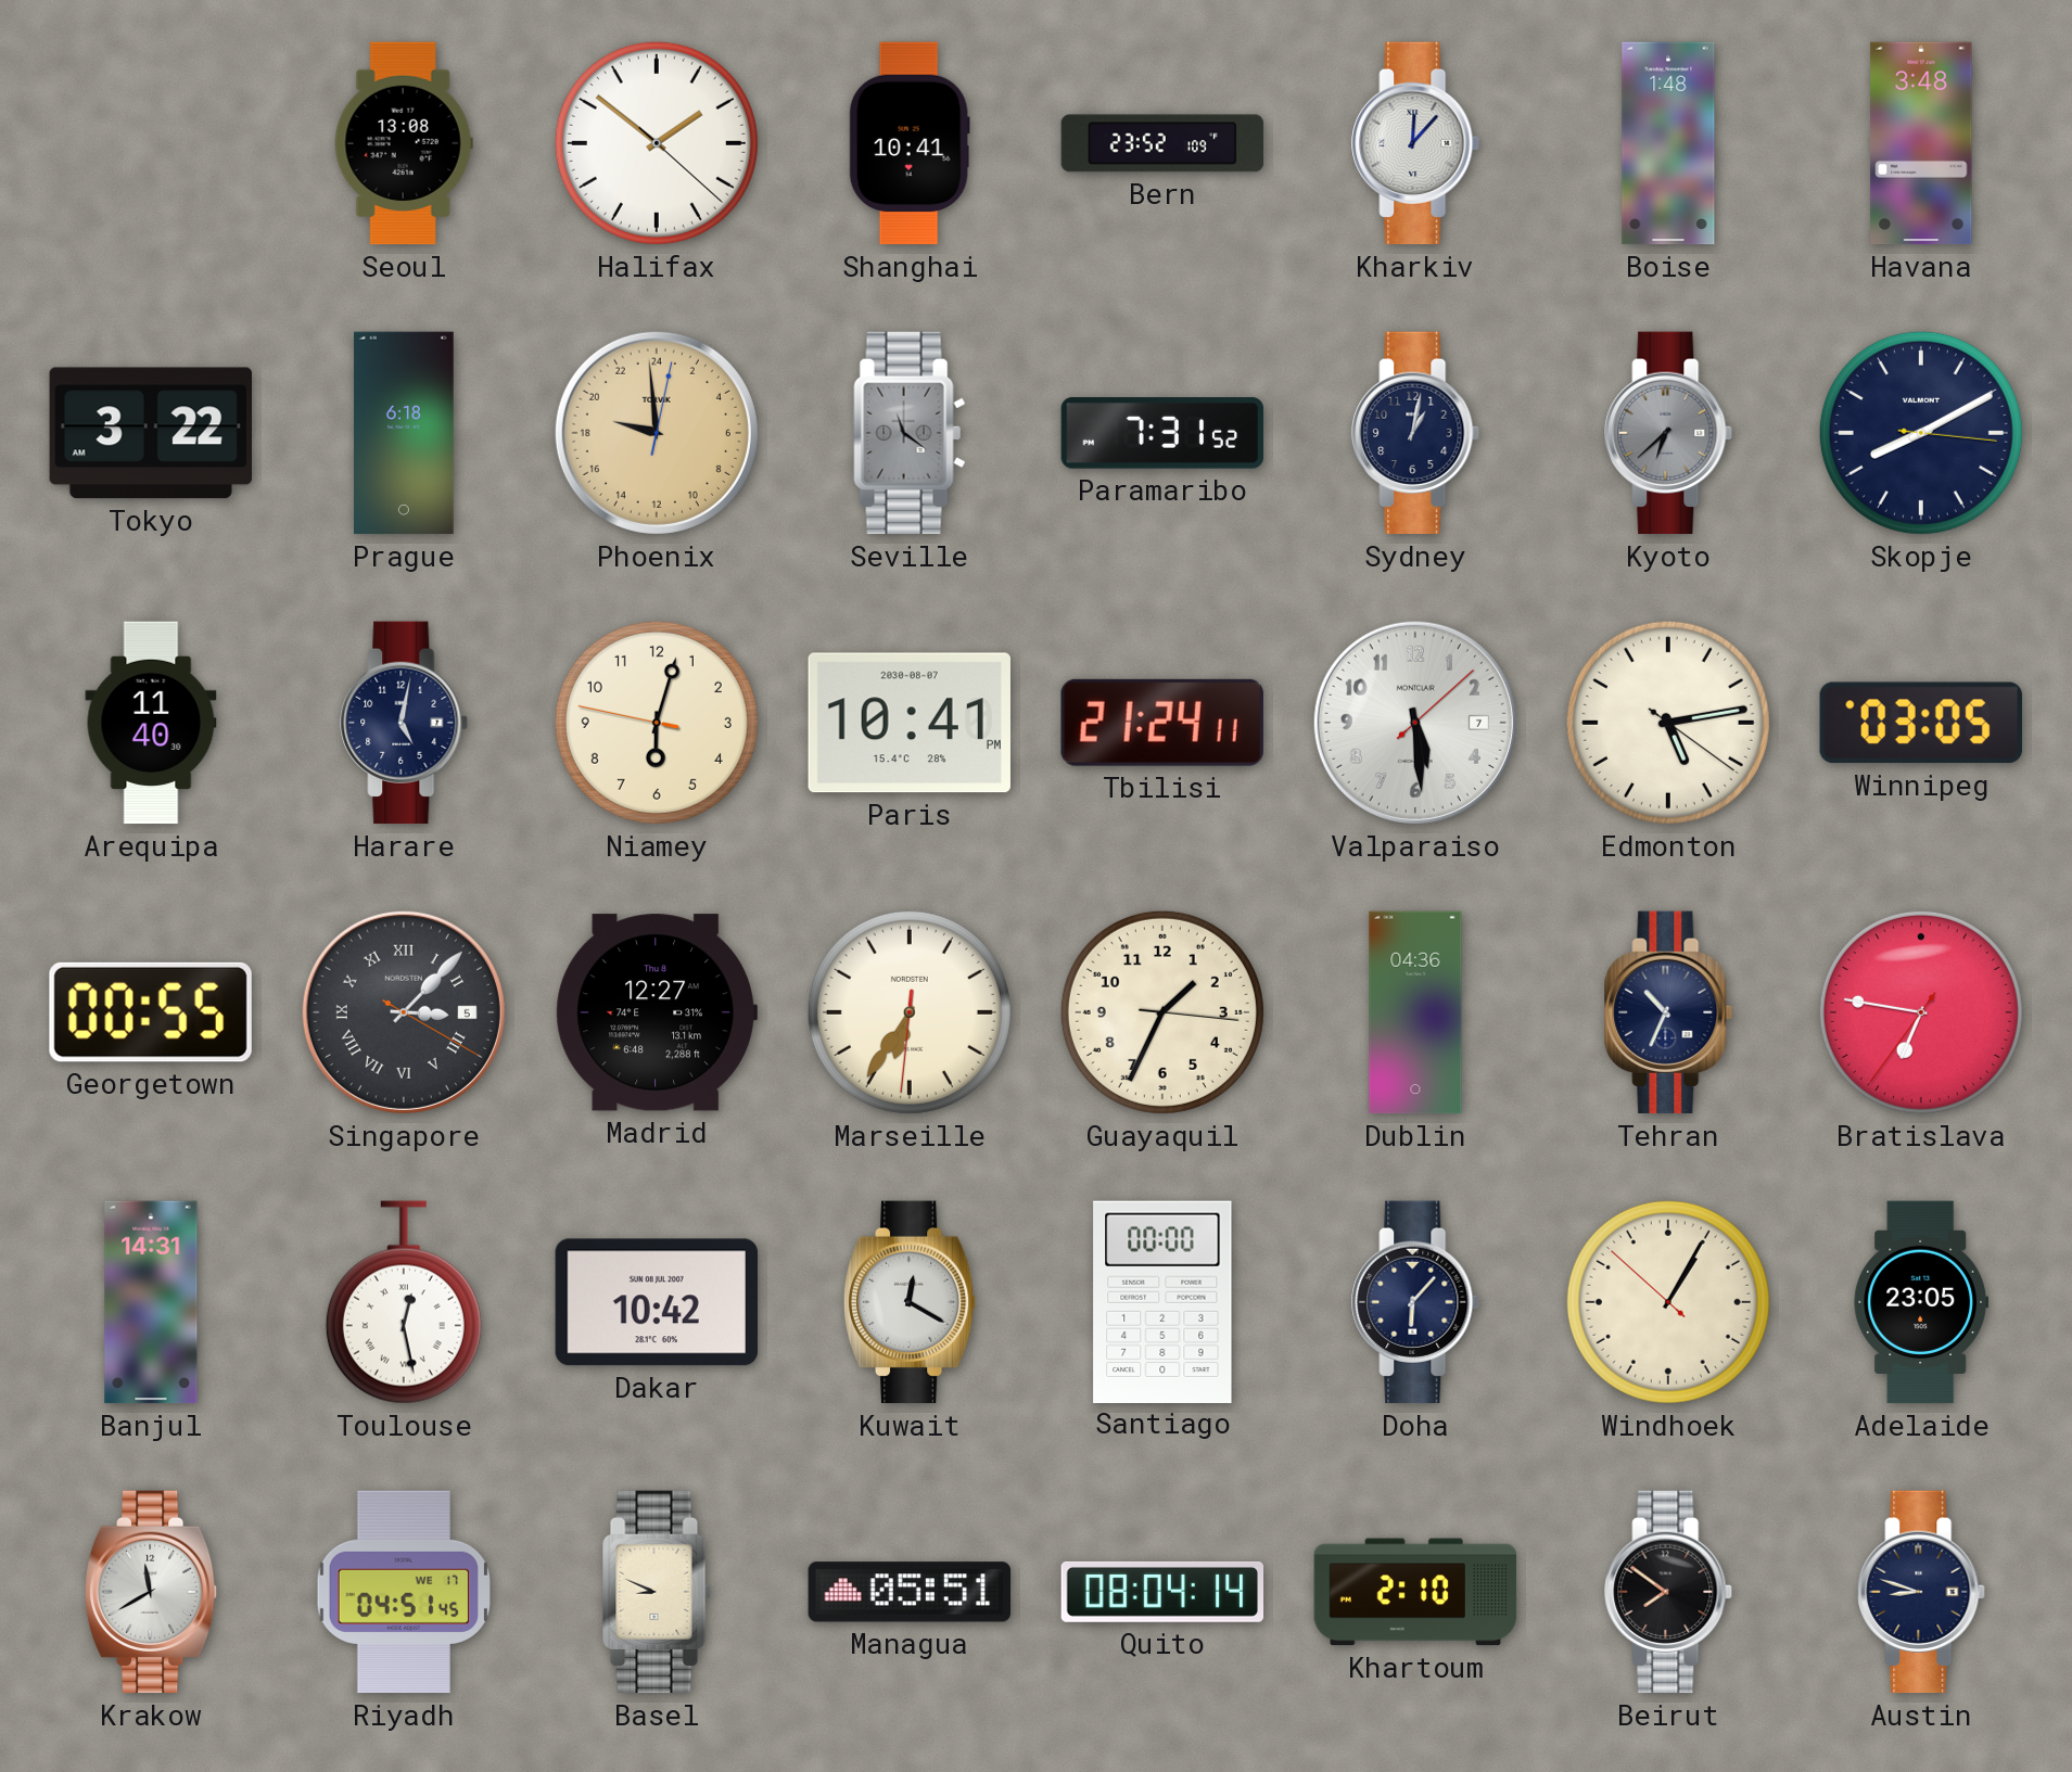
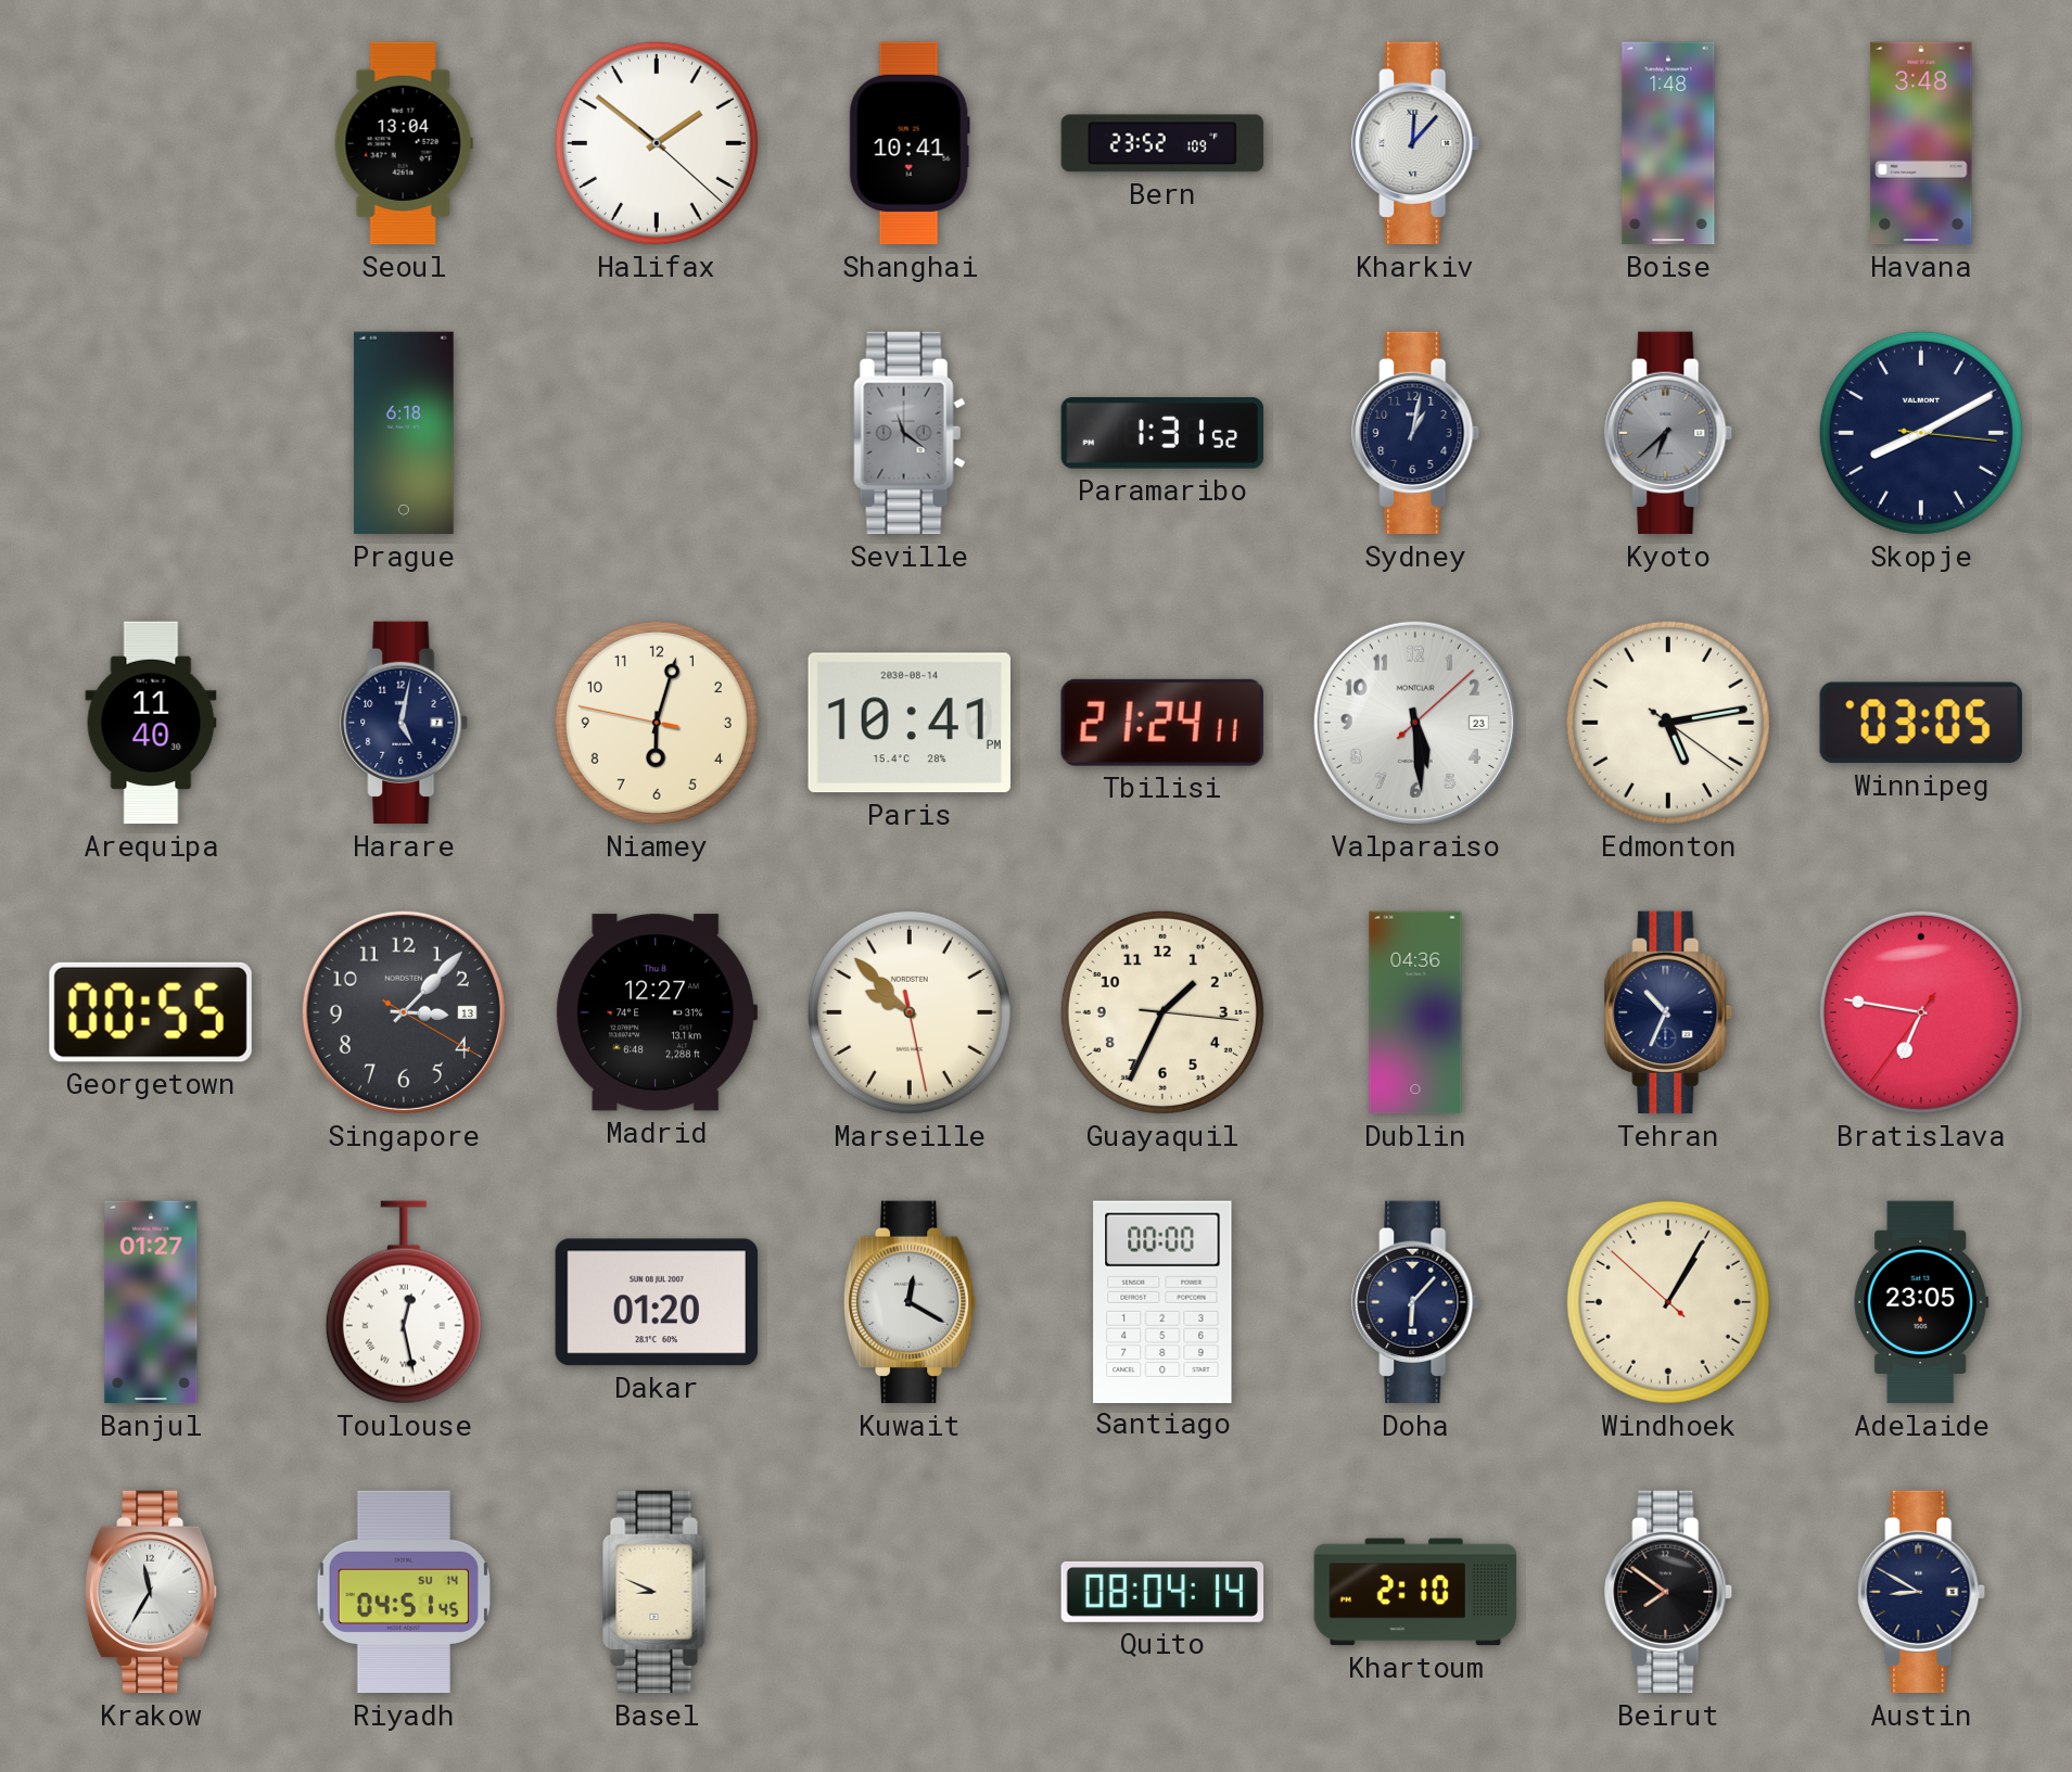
Seoul: 13:08 -> 13:04 (404, 143)
Tokyo: 3:22 -> none (150, 433)
Phoenix: 18:59 -> none (657, 433)
Paramaribo: 7:31 -> 1:31 (1162, 433)
Paris date: 2030-08-07 -> 2030-08-14 (910, 723)
Valparaiso date: 7 -> 23 (1415, 723)
Singapore date: 5 -> 13 (404, 1012)
Singapore numerals: Roman -> Arabic (404, 1012)
Marseille: 6:35 -> 9:52 (910, 1012)
Banjul: 14:31 -> 01:27 (151, 1302)
Dakar: 10:42 -> 01:20 (656, 1302)
Krakow: 11:40 -> 11:35 (151, 1592)
Riyadh date: WE 17 -> SU 14 (403, 1592)
Managua: 05:51 -> none (910, 1592)
Austin: 8:48 -> 8:50 (1922, 1592)
